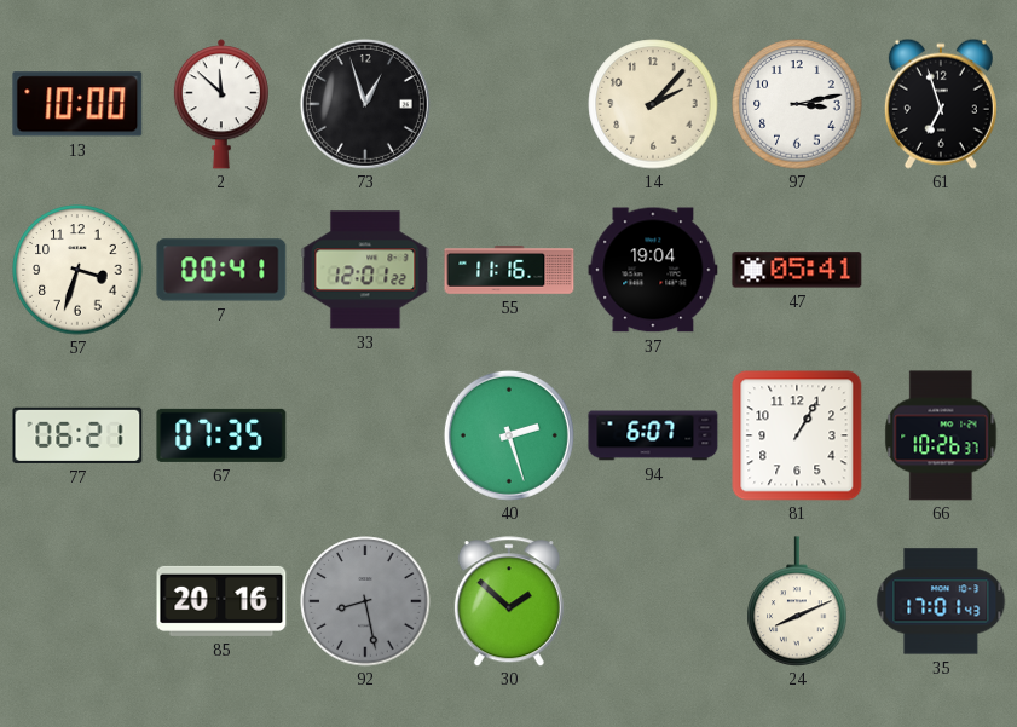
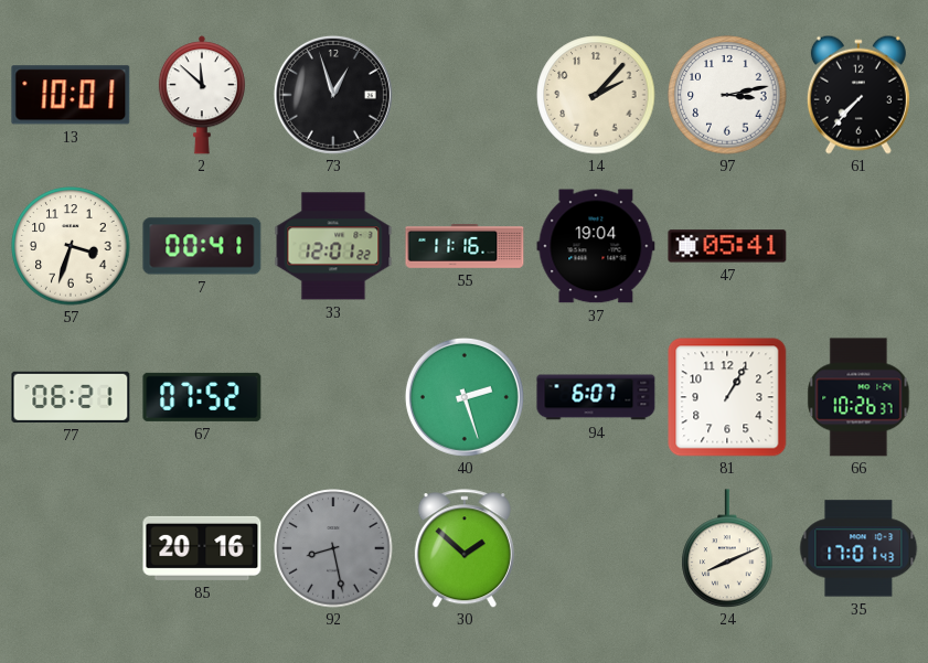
13: 10:00 -> 10:01 (71, 95)
61: 6:57 -> 7:37 (858, 95)
67: 07:35 -> 07:52 (202, 397)
